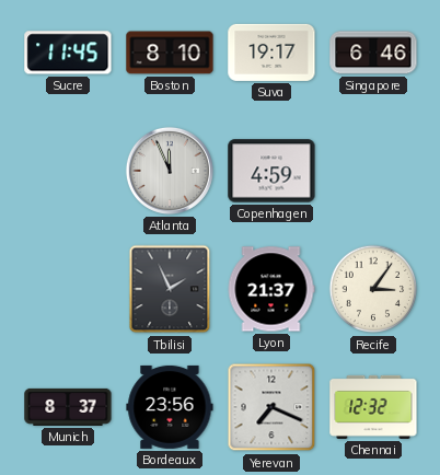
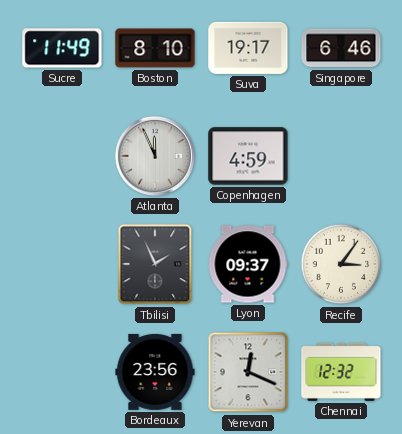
Sucre: 11:45 -> 11:49 (62, 48)
Lyon: 21:37 -> 09:37 (248, 264)
Munich: 8:37 -> none (68, 407)
Yerevan: 7:19 -> 12:19 (248, 372)
